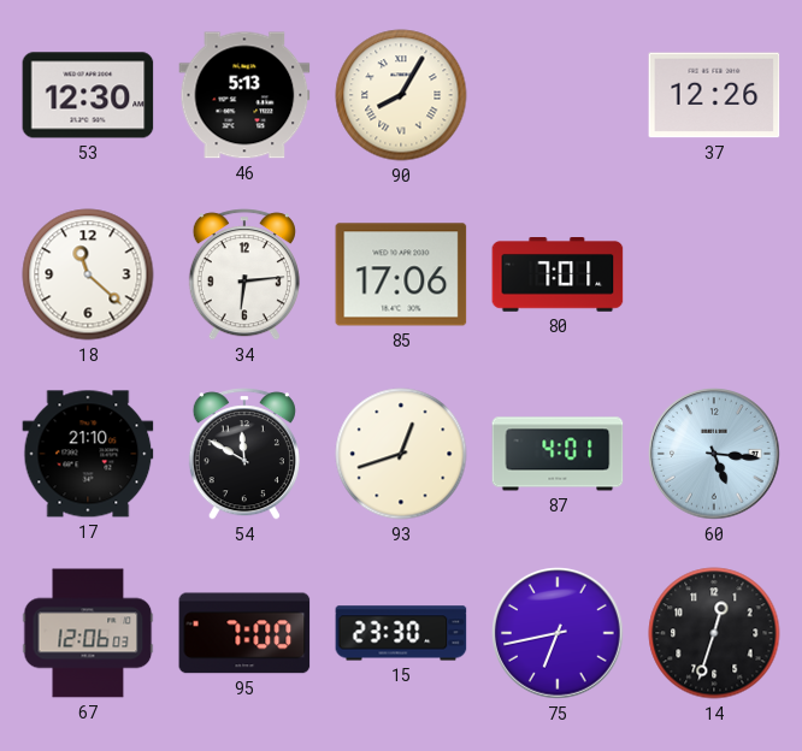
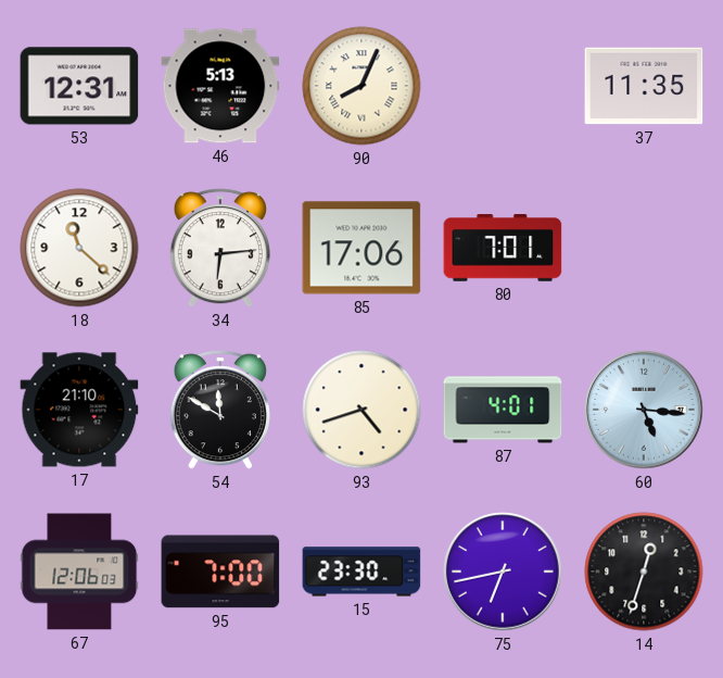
53: 12:30 -> 12:31 (79, 86)
90: 8:05 -> 8:04 (361, 86)
37: 12:26 -> 11:35 (644, 86)
93: 12:42 -> 4:42 (361, 410)
